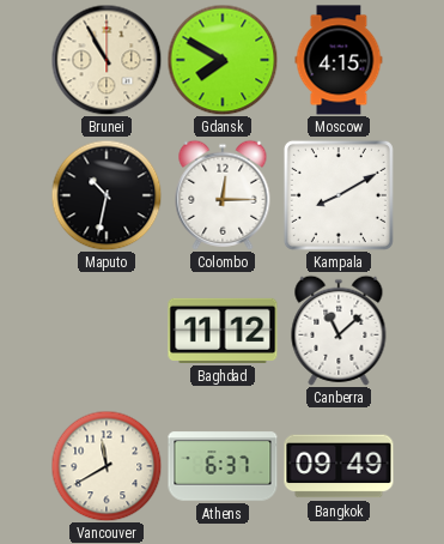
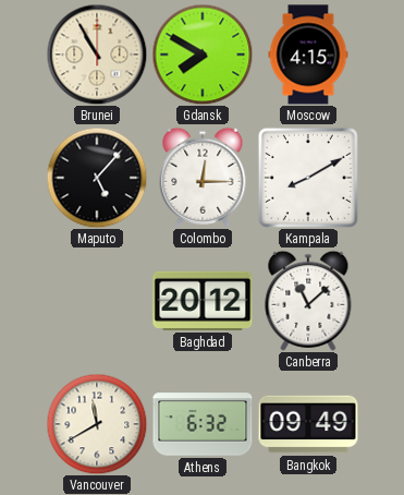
Maputo: 10:32 -> 5:07 (97, 178)
Baghdad: 11:12 -> 20:12 (203, 301)
Athens: 6:37 -> 6:32 (203, 424)
